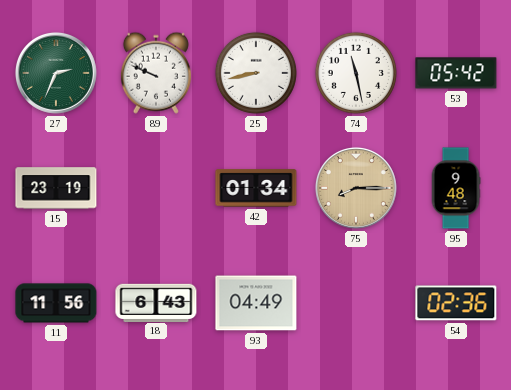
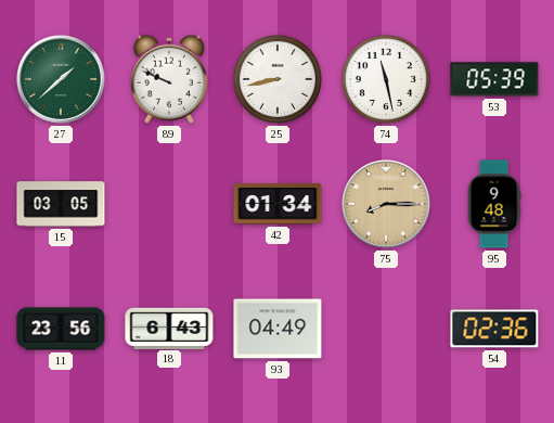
27: 2:34 -> 1:38 (61, 79)
53: 05:42 -> 05:39 (494, 79)
15: 23:19 -> 03:05 (61, 204)
11: 11:56 -> 23:56 (61, 329)
